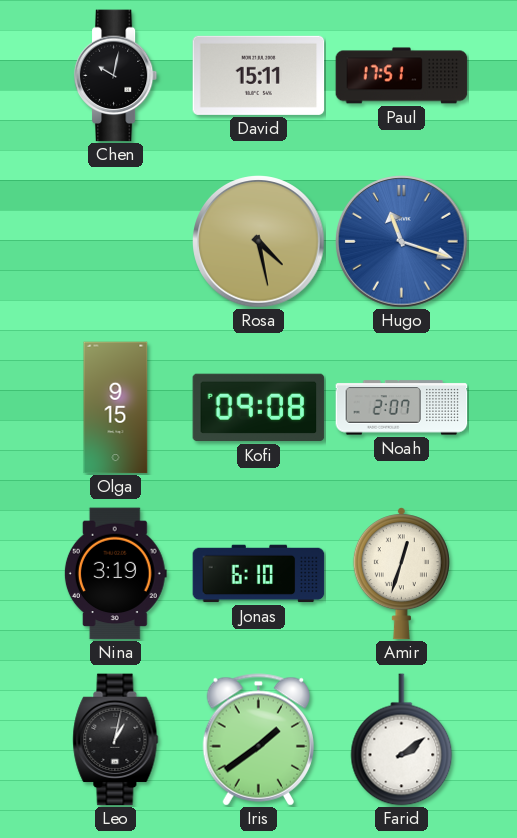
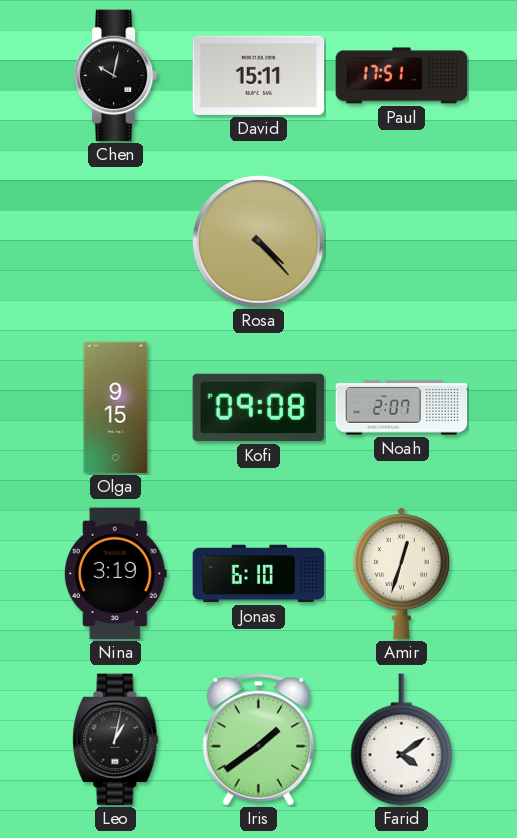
Rosa: 4:28 -> 4:23 (259, 242)
Hugo: 11:18 -> none (402, 242)
Farid: 2:09 -> 4:09 (402, 740)
